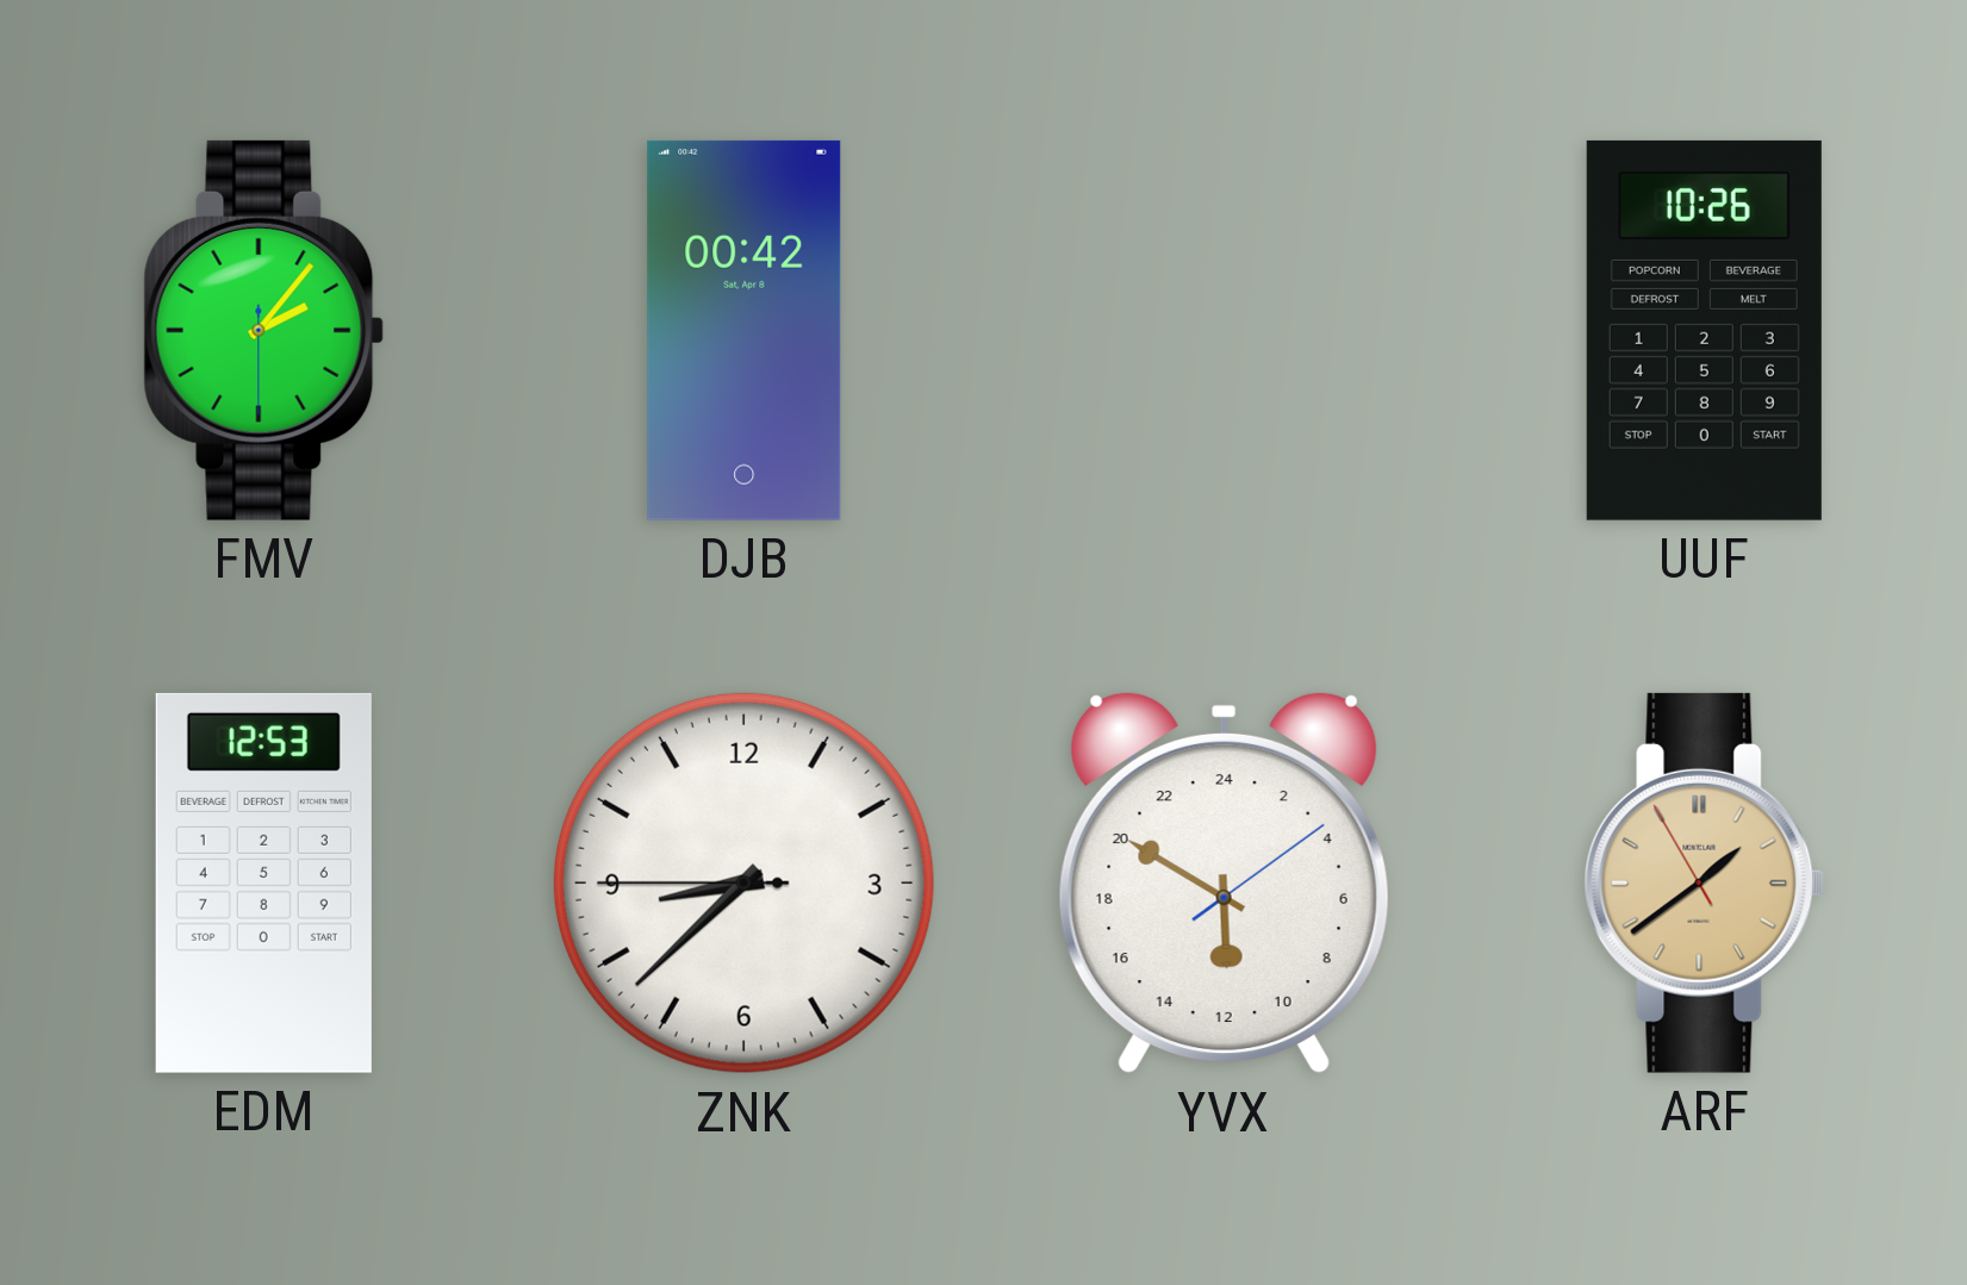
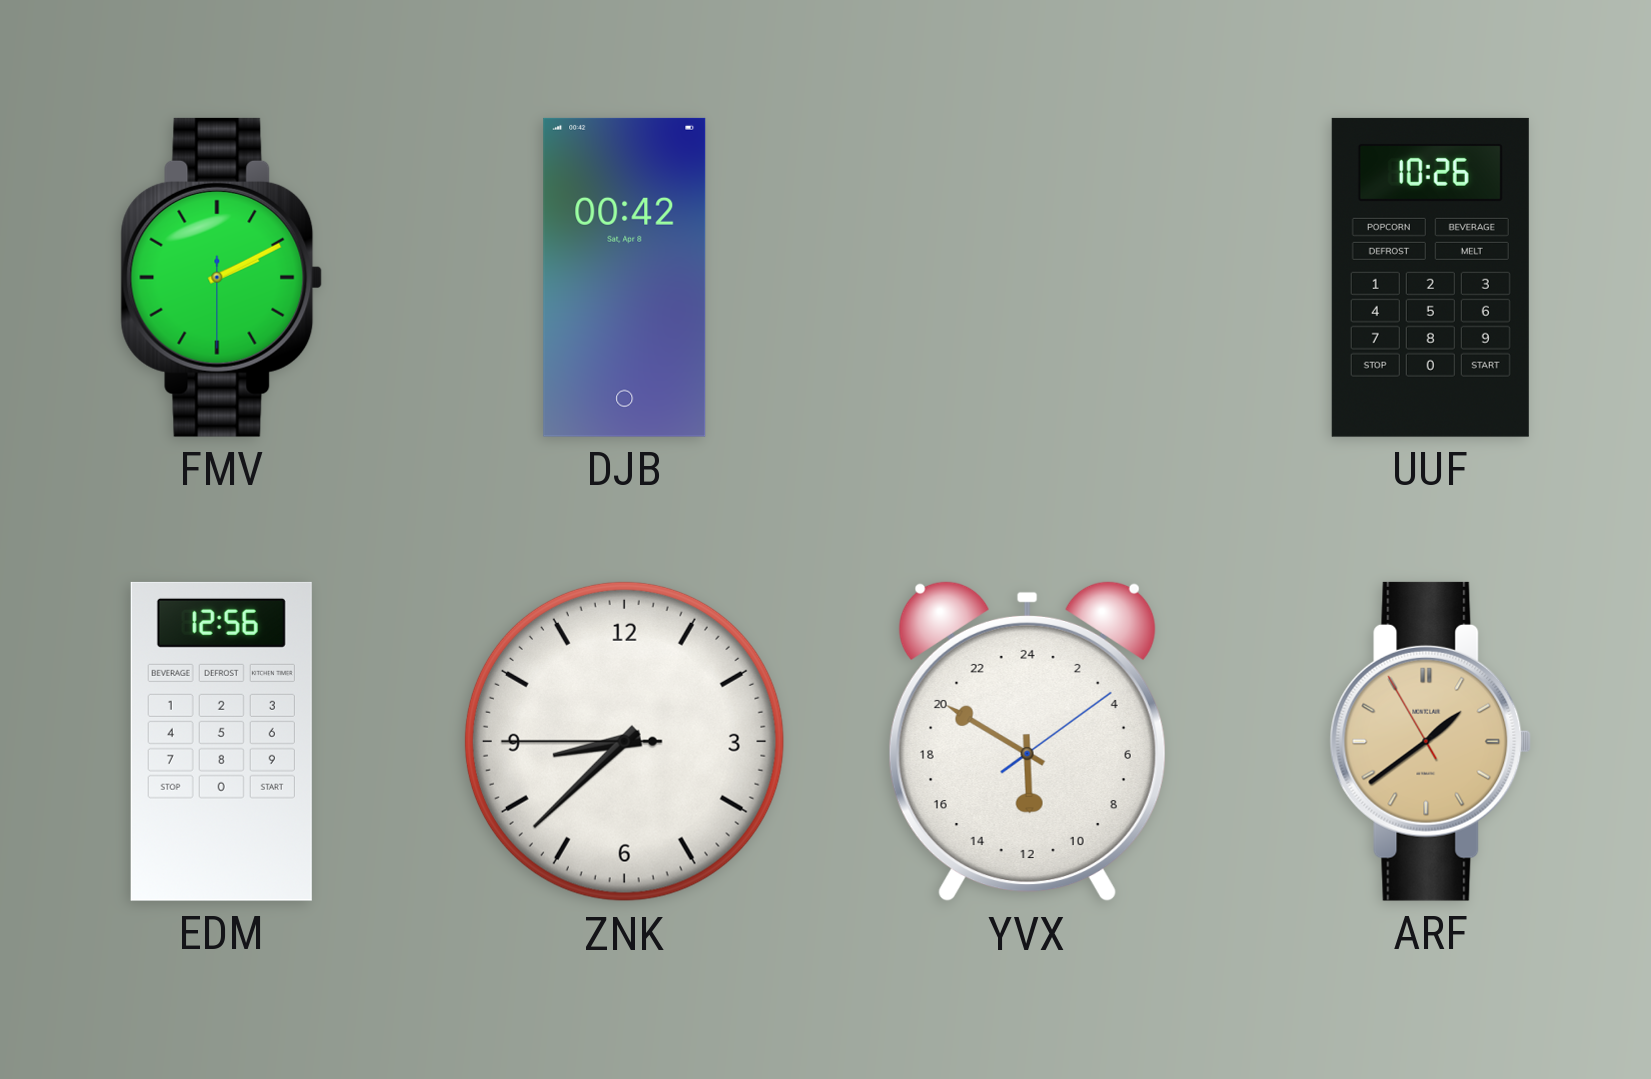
FMV: 2:06 -> 2:10 (222, 277)
EDM: 12:53 -> 12:56 (221, 741)
